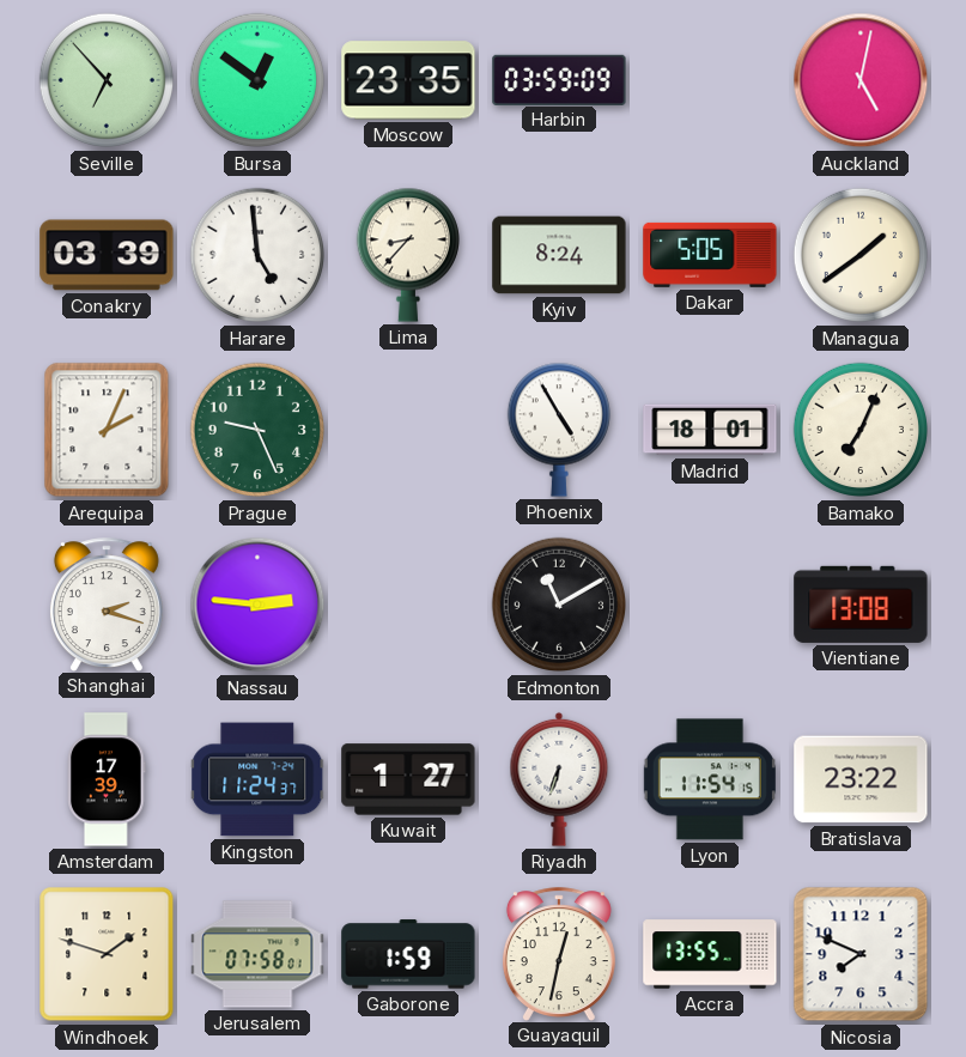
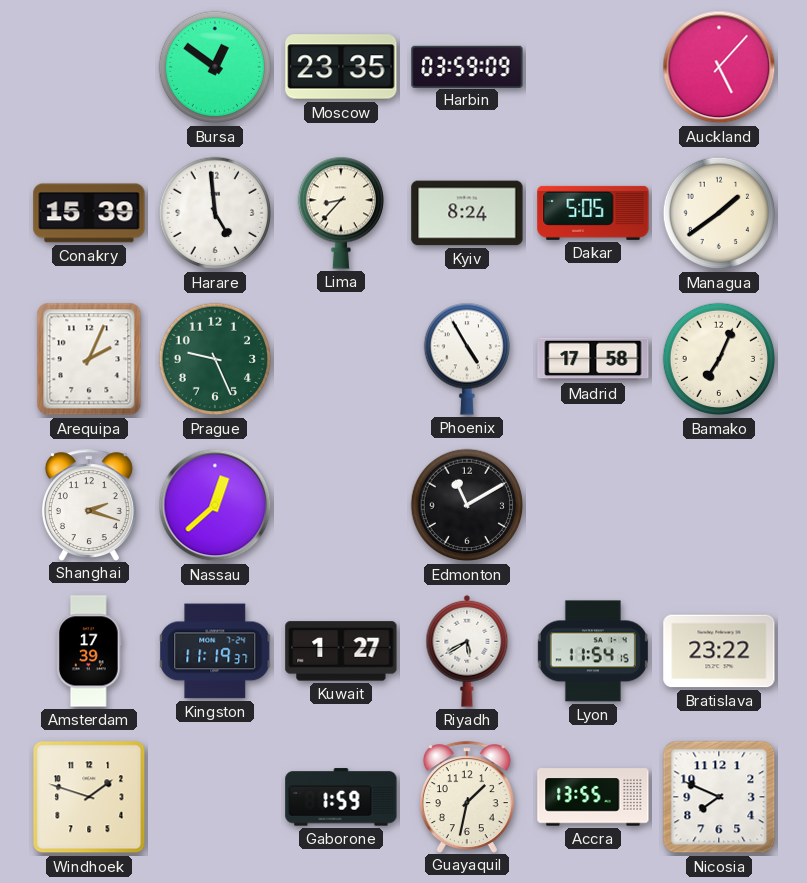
Seville: 6:53 -> none (107, 80)
Auckland: 5:02 -> 5:07 (719, 67)
Conakry: 03:39 -> 15:39 (89, 213)
Madrid: 18:01 -> 17:58 (593, 359)
Nassau: 2:46 -> 12:38 (215, 505)
Vientiane: 13:08 -> none (861, 605)
Kingston: 11:24 -> 11:19 (216, 651)
Riyadh: 6:33 -> 5:40 (467, 651)
Jerusalem: 07:58 -> none (257, 954)
Guayaquil: 12:32 -> 1:32 (467, 797)
